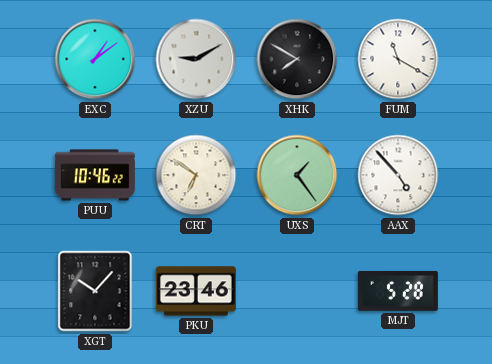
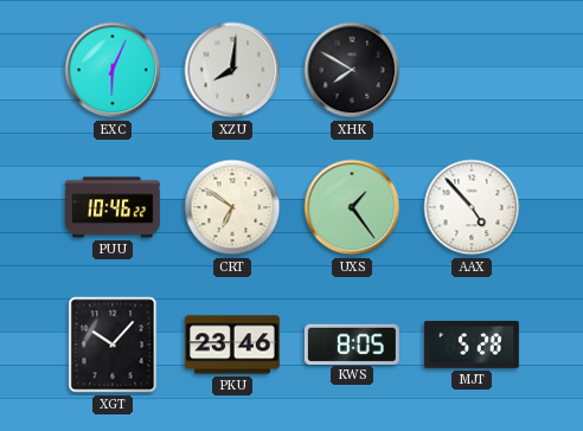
EXC: 1:09 -> 6:04 (113, 70)
XZU: 9:10 -> 8:01 (232, 70)
FUM: 11:20 -> none (398, 59)
KWS: none -> 8:05 (352, 343)
